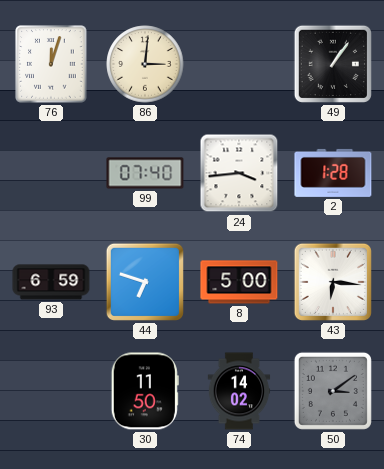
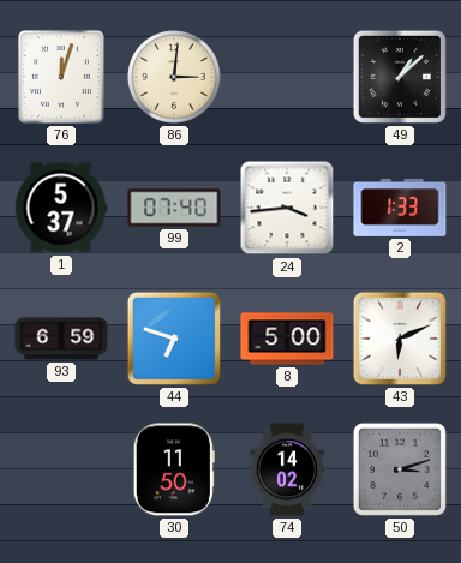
49: 1:06 -> 1:08 (400, 77)
1: none -> 5:37 (61, 208)
2: 1:28 -> 1:33 (400, 208)
43: 6:16 -> 6:11 (400, 339)
50: 3:09 -> 3:12 (400, 469)
